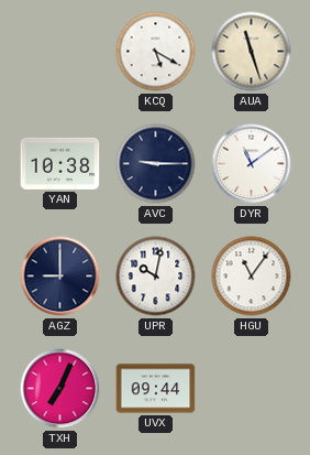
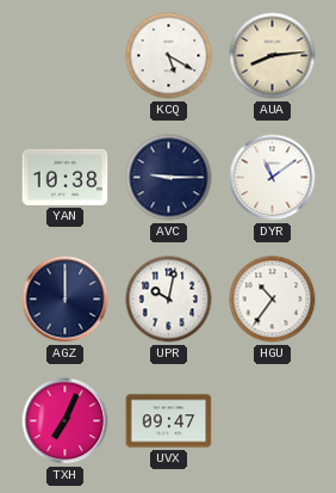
AUA: 11:27 -> 8:14 (273, 56)
AGZ: 9:00 -> 12:00 (66, 300)
HGU: 11:06 -> 10:36 (273, 300)
UVX: 09:44 -> 09:47 (169, 421)
